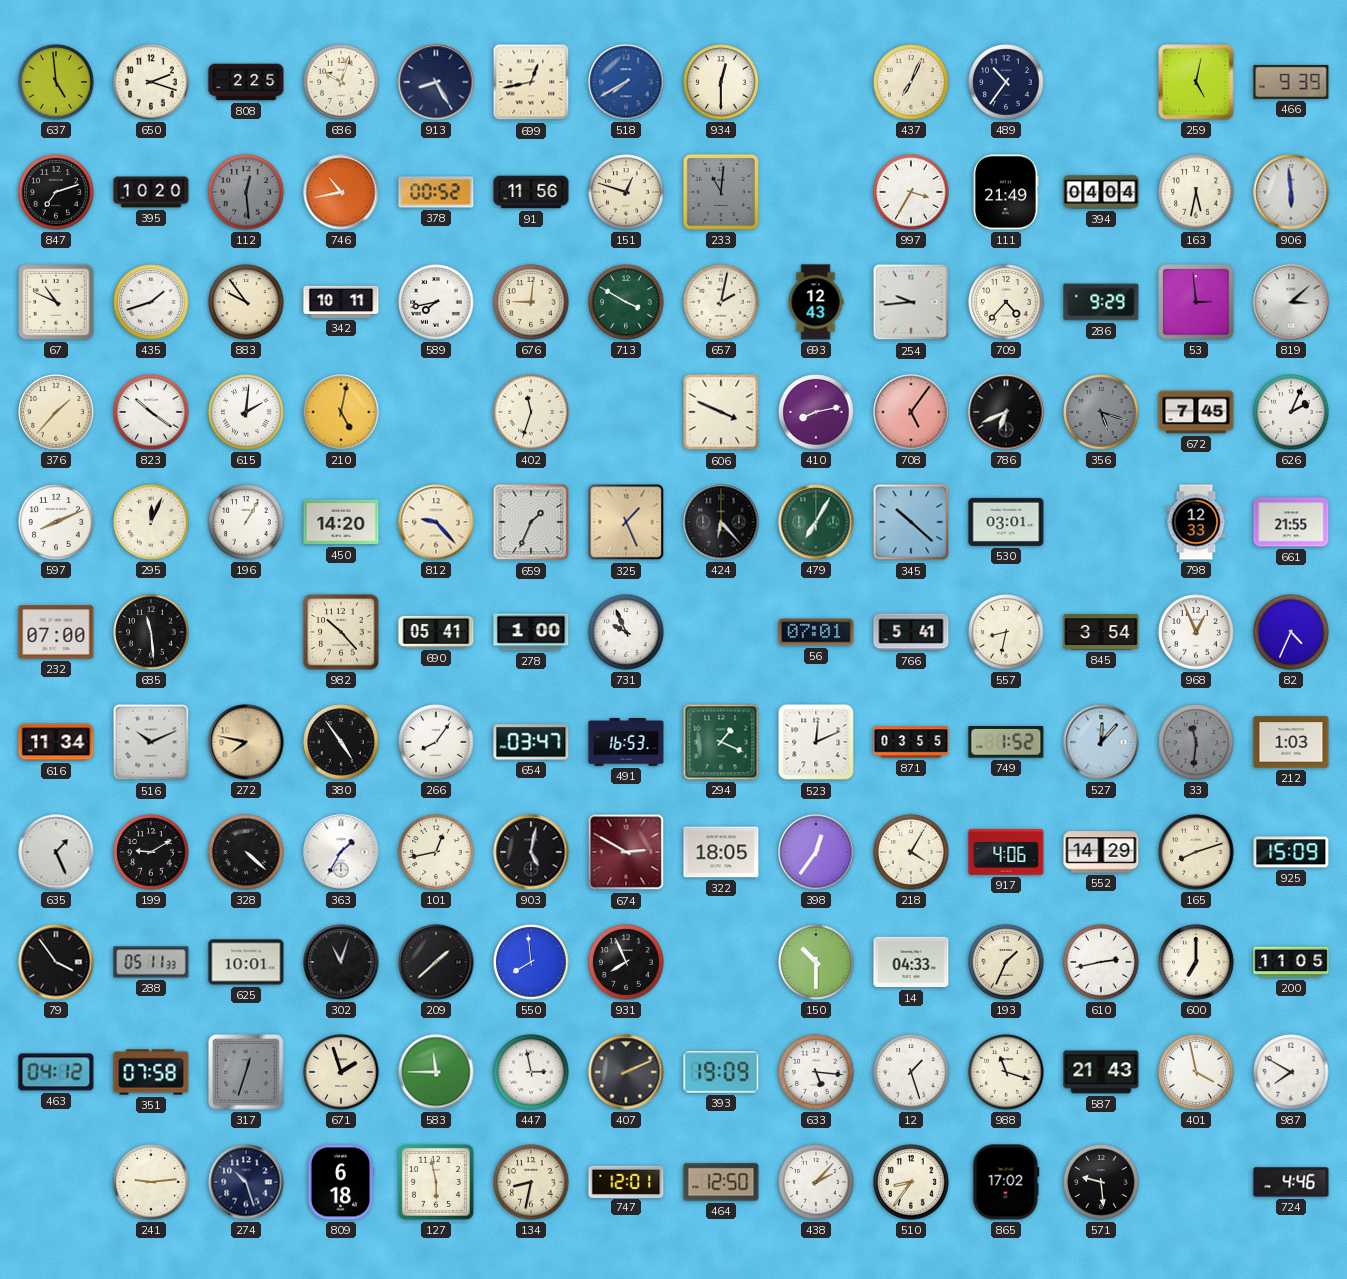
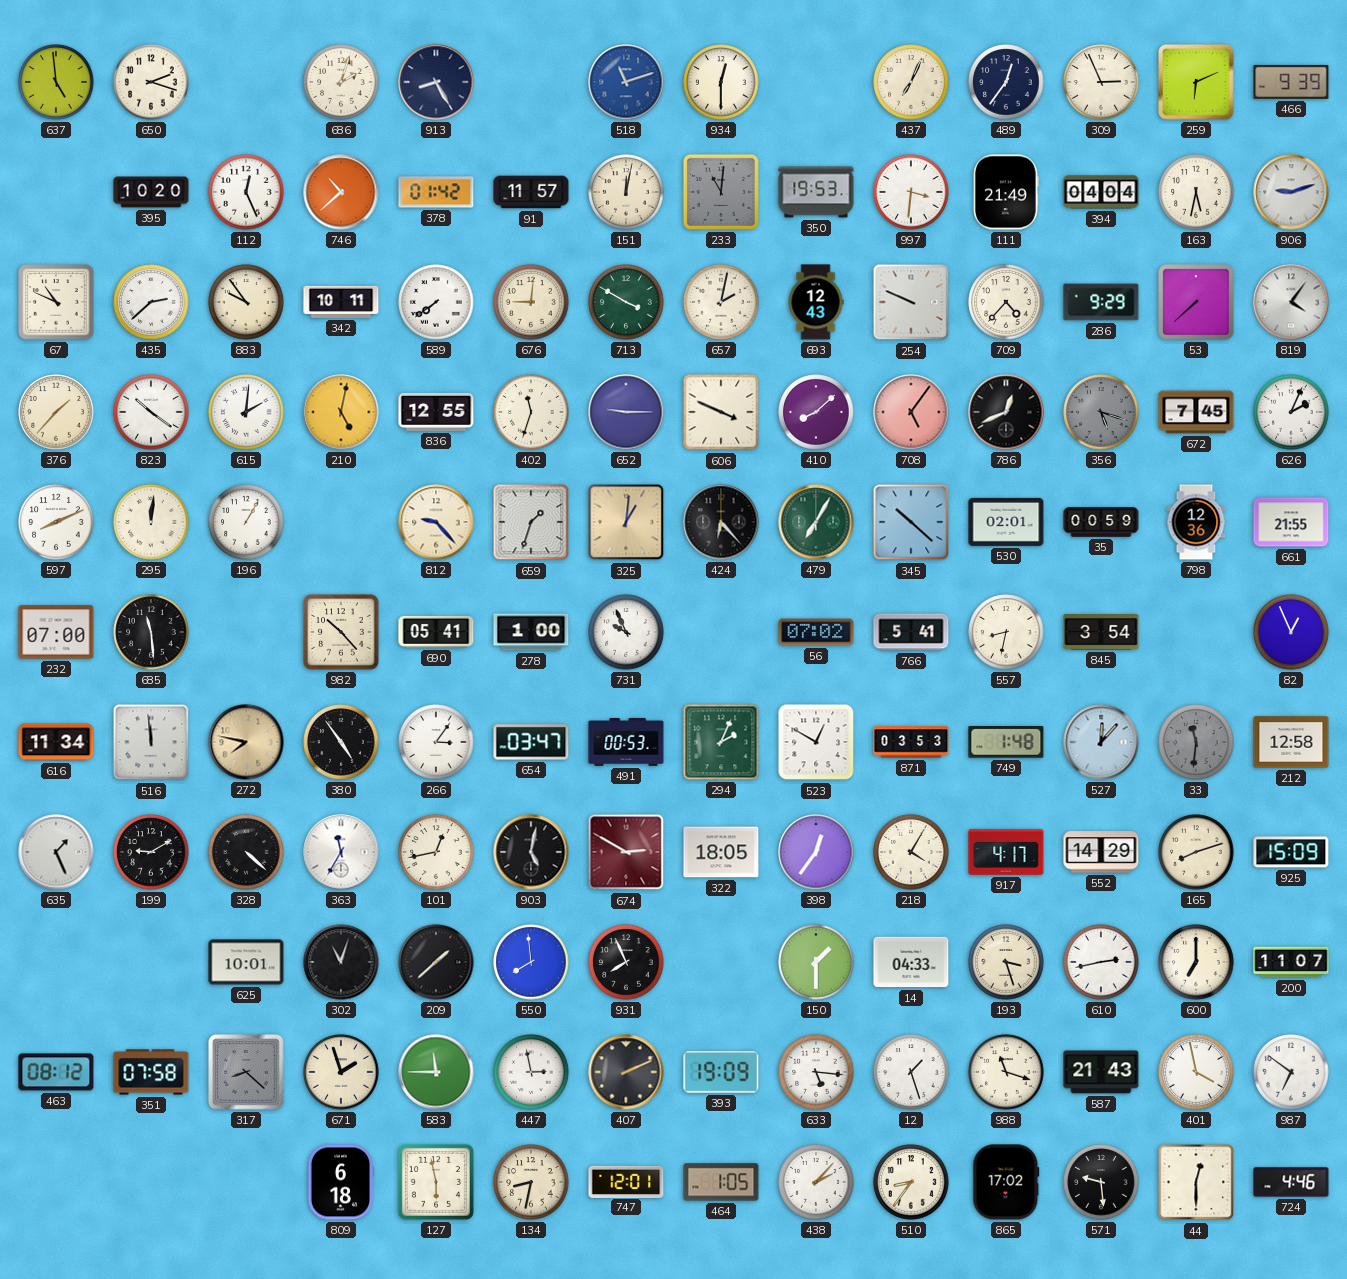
808: 2:25 -> none (246, 82)
686: 10:03 -> 2:03 (341, 82)
699: 12:43 -> none (531, 82)
518: 7:40 -> 11:12 (626, 82)
489: 10:36 -> 12:36 (1006, 82)
309: none -> 2:56 (1101, 82)
259: 5:02 -> 6:11 (1196, 82)
847: 7:12 -> none (56, 192)
112: 12:29 -> 12:26 (246, 192)
112 dial: grey -> white (246, 192)
746: 10:43 -> 10:38 (341, 192)
378: 00:52 -> 01:42 (436, 192)
91: 11:56 -> 11:57 (531, 192)
151: 12:48 -> 12:02 (626, 192)
350: none -> 19:53 (816, 192)
997: 3:35 -> 3:31 (911, 192)
906: 5:59 -> 9:12 (1291, 192)
435: 1:42 -> 2:38 (151, 302)
589: 7:43 -> 7:39 (436, 302)
254: 9:44 -> 9:49 (911, 302)
53: 2:59 -> 7:38 (1196, 302)
819: 3:08 -> 4:06 (1291, 302)
836: none -> 12:55 (436, 412)
652: none -> 9:15 (626, 412)
410: 8:13 -> 8:08 (816, 412)
786: 6:41 -> 12:41 (1006, 412)
295: 12:04 -> 12:01 (151, 522)
450: 14:20 -> none (341, 522)
659: 1:34 -> 1:33 (531, 522)
325: 1:26 -> 1:01 (626, 522)
530: 03:01 -> 02:01 (1006, 522)
35: none -> 00:59 (1101, 522)
798: 12:33 -> 12:36 (1196, 522)
56: 07:01 -> 07:02 (816, 632)
968: 12:56 -> none (1196, 632)
82: 4:34 -> 12:56 (1291, 632)
516: 10:11 -> 11:59 (151, 742)
266: 8:06 -> 3:06 (436, 742)
491: 16:53 -> 00:53 (626, 743)
294: 1:19 -> 2:04 (721, 742)
523: 12:11 -> 12:50 (816, 742)
871: 03:55 -> 03:53 (911, 742)
749: 1:52 -> 1:48 (1006, 743)
212: 1:03 -> 12:58 (1291, 742)
363: 1:35 -> 11:35 (341, 852)
917: 4:06 -> 4:17 (1006, 853)
79: 3:54 -> none (56, 962)
288: 05:11 -> none (151, 962)
150: 10:30 -> 1:30 (816, 962)
193: 1:34 -> 3:27 (1006, 962)
200: 11:05 -> 11:07 (1291, 962)
463: 04:12 -> 08:12 (56, 1072)
317: 12:33 -> 8:22 (246, 1072)
987: 7:50 -> 6:51 (1291, 1072)
241: 9:14 -> none (151, 1182)
274: 10:27 -> none (246, 1182)
464: 12:50 -> 1:05 (721, 1182)
44: none -> 12:30 (1196, 1182)
